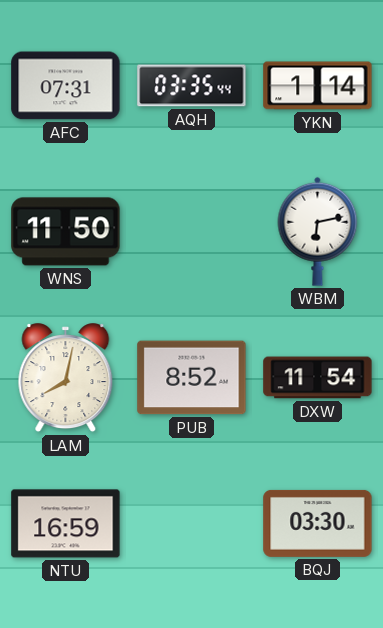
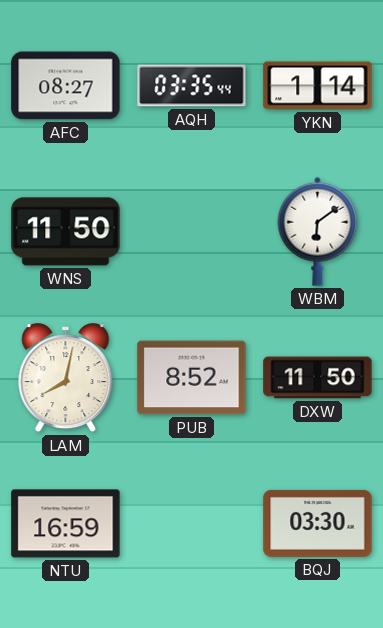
AFC: 07:31 -> 08:27 (66, 86)
WBM: 6:13 -> 6:09 (318, 231)
DXW: 11:54 -> 11:50 (318, 378)
